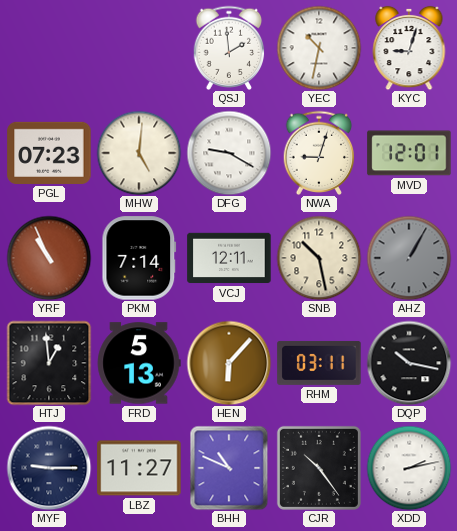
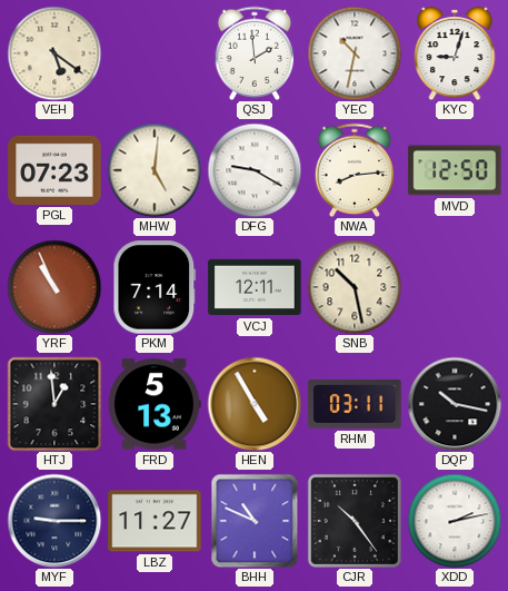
VEH: none -> 5:21 (54, 53)
NWA: 9:03 -> 8:14 (355, 169)
MVD: 12:01 -> 12:50 (455, 170)
AHZ: 1:05 -> none (409, 258)
HEN: 6:07 -> 4:55 (255, 404)
